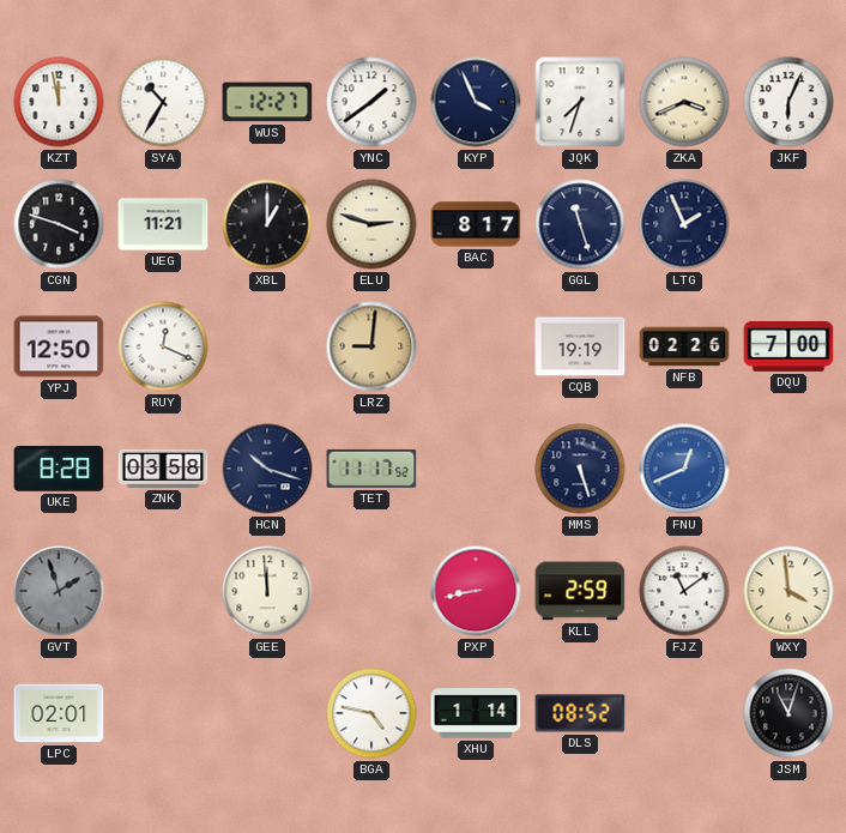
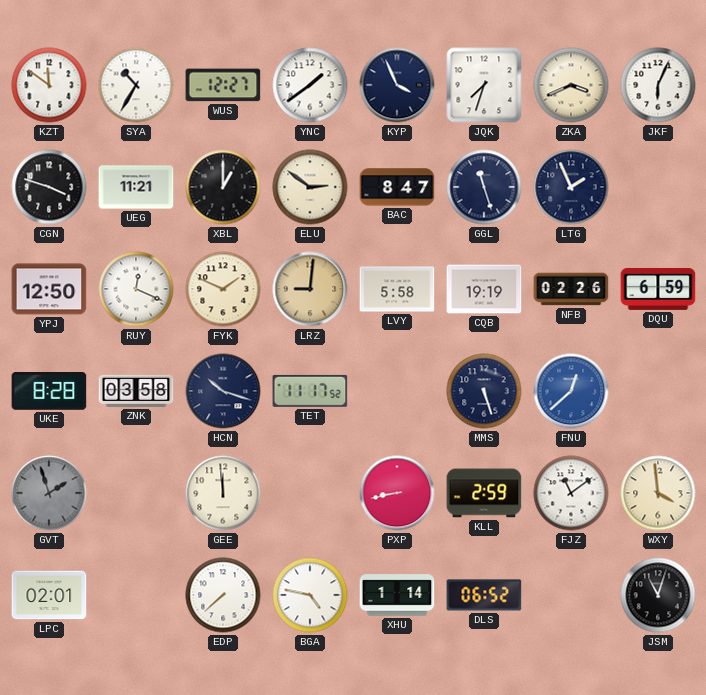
KZT: 11:58 -> 11:51 (49, 85)
ELU: 2:48 -> 2:51 (310, 187)
BAC: 8:17 -> 8:47 (397, 187)
FYK: none -> 1:49 (223, 289)
LVY: none -> 5:58 (397, 289)
DQU: 7:00 -> 6:59 (658, 289)
FNU: 12:41 -> 12:38 (571, 391)
EDP: none -> 7:38 (223, 595)
DLS: 08:52 -> 06:52 (484, 595)
